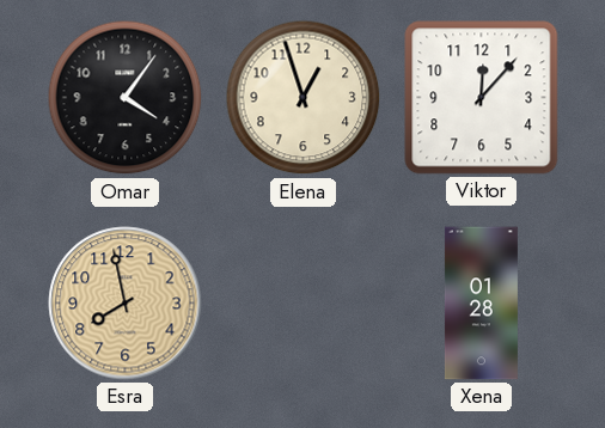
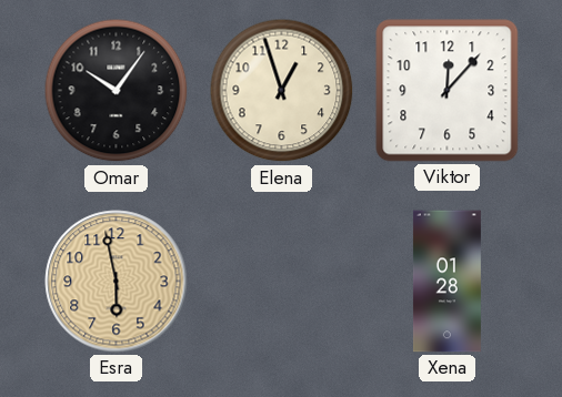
Omar: 4:06 -> 10:06 (117, 91)
Esra: 7:58 -> 5:58 (117, 282)
